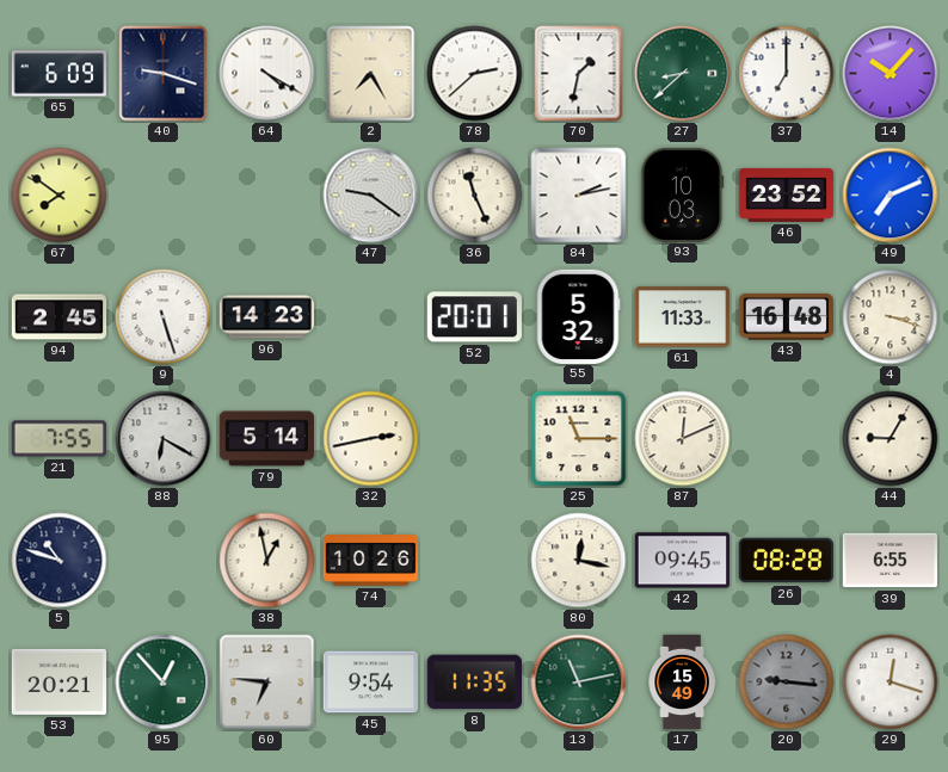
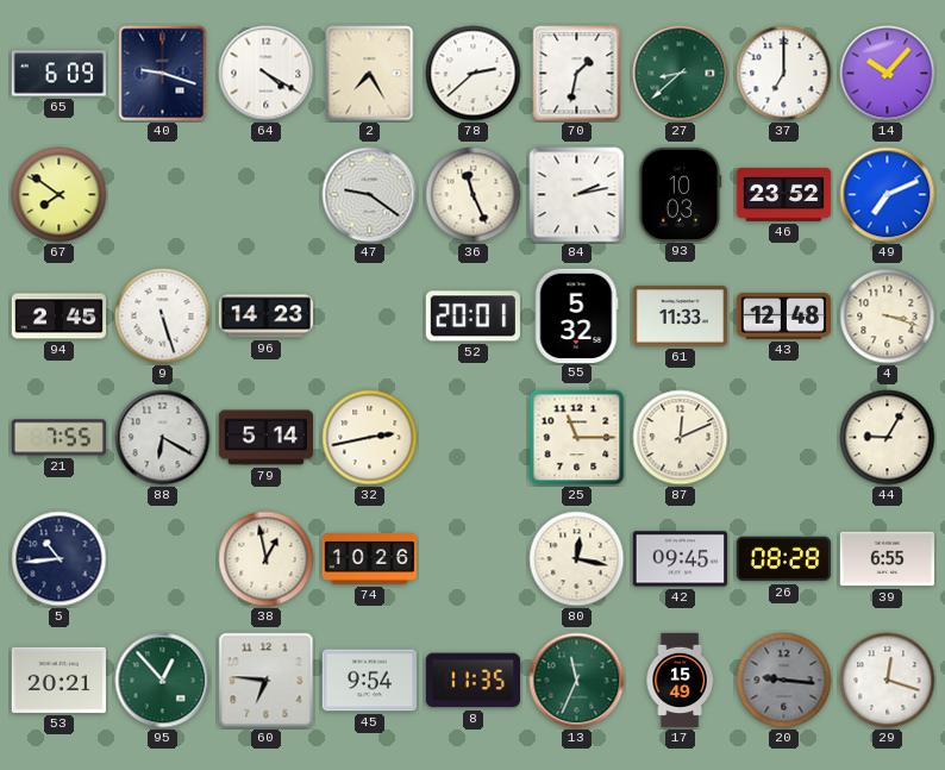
43: 16:48 -> 12:48 (783, 315)
5: 10:48 -> 10:44 (60, 559)
13: 11:13 -> 11:34 (577, 681)
